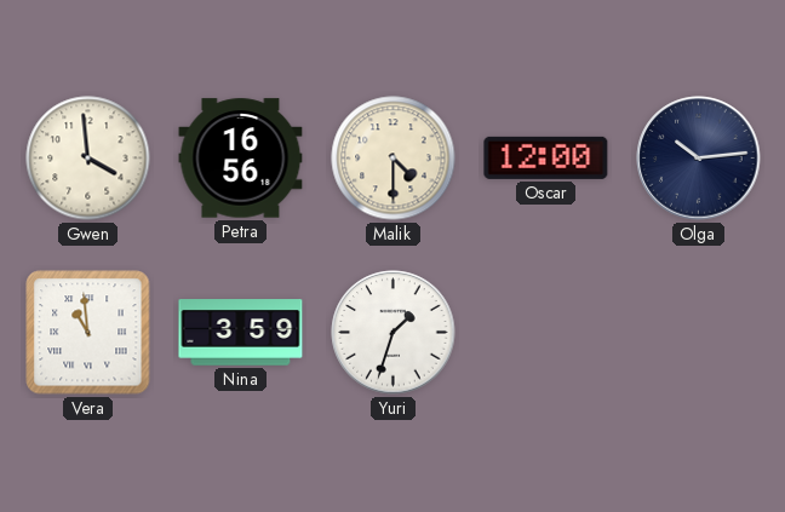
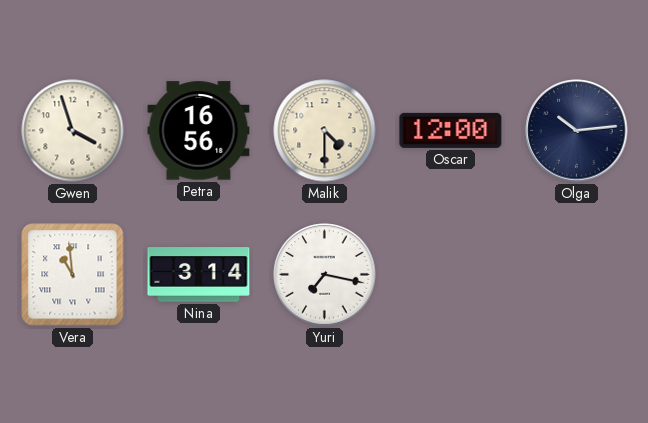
Gwen: 3:59 -> 3:57 (73, 131)
Nina: 3:59 -> 3:14 (199, 275)
Yuri: 1:33 -> 7:17 (325, 275)
